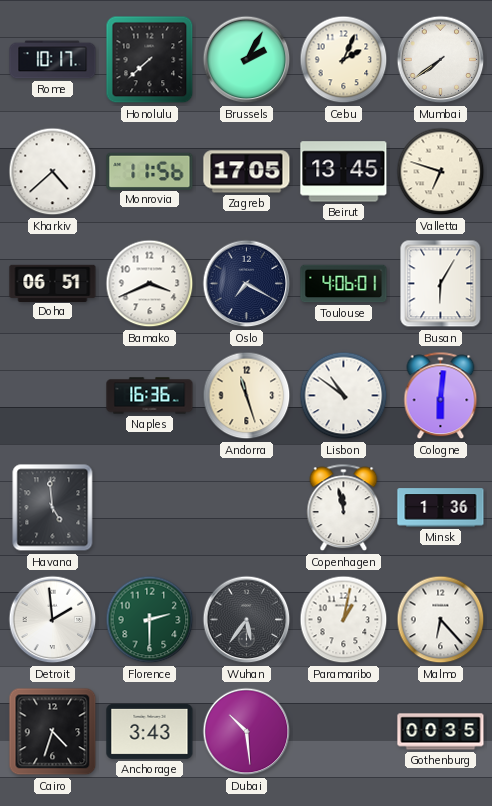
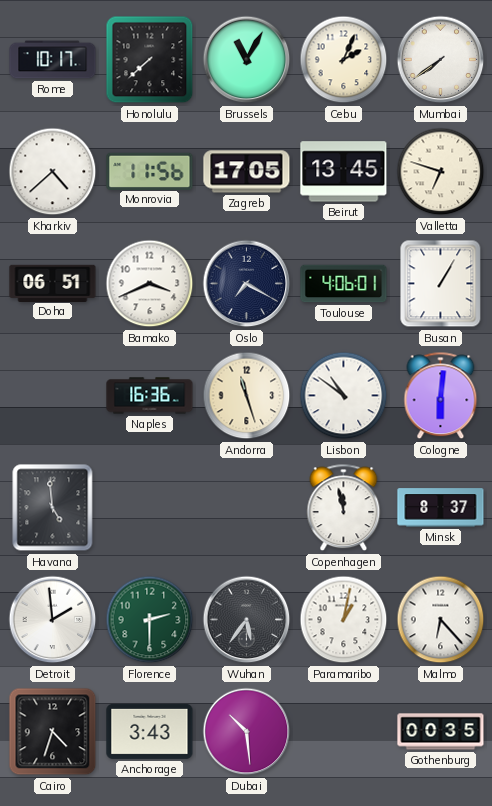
Brussels: 2:05 -> 11:05 (247, 60)
Busan: 6:05 -> 1:05 (441, 284)
Minsk: 1:36 -> 8:37 (441, 508)
